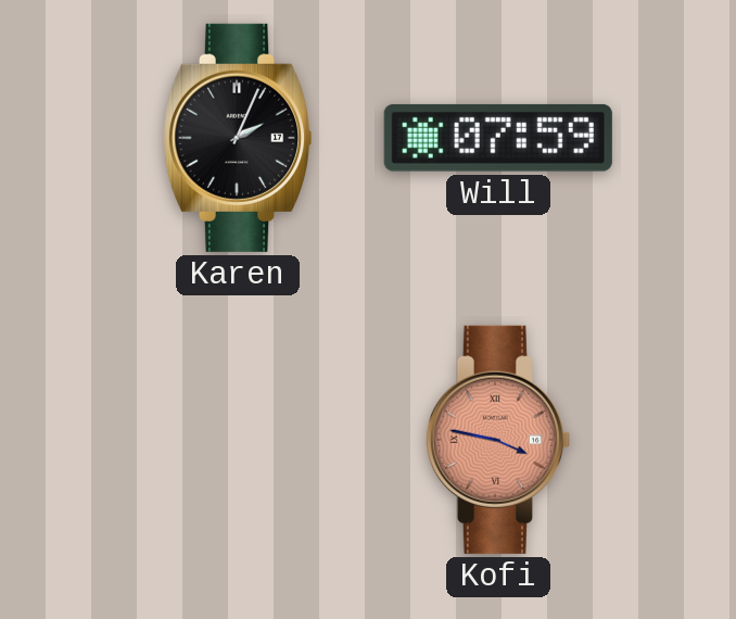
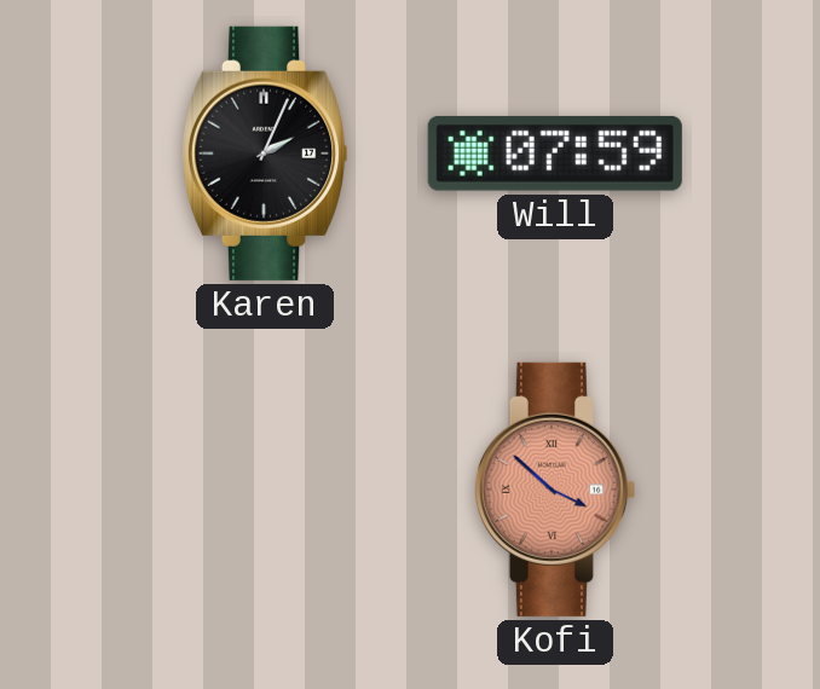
Kofi: 3:47 -> 3:52 (554, 490)
